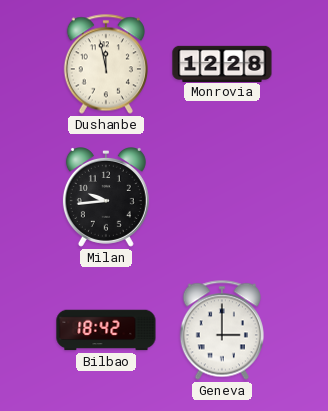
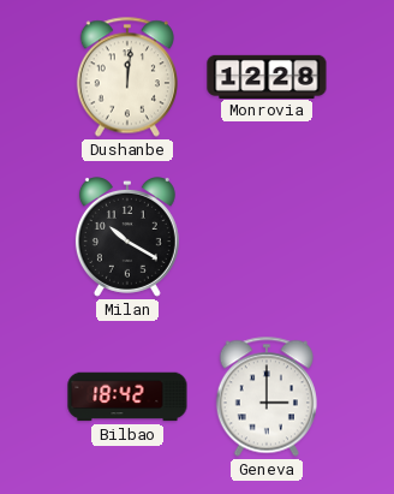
Dushanbe: 11:58 -> 12:01 (127, 77)
Milan: 9:44 -> 10:20 (127, 238)
